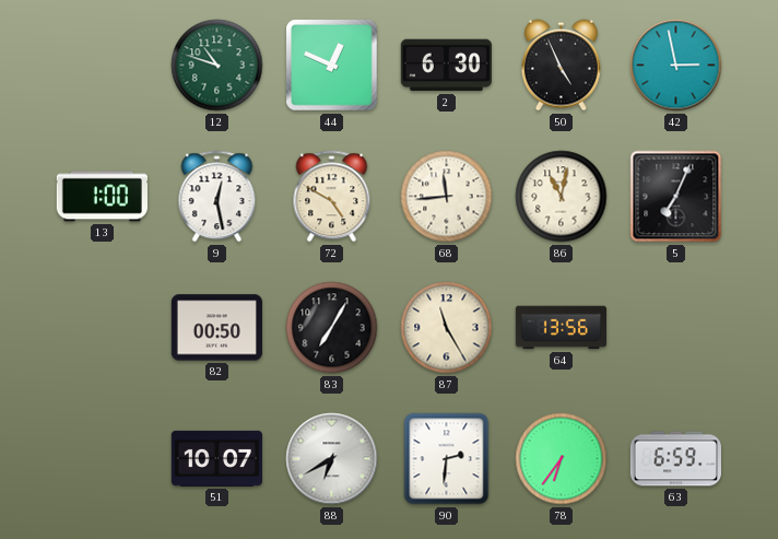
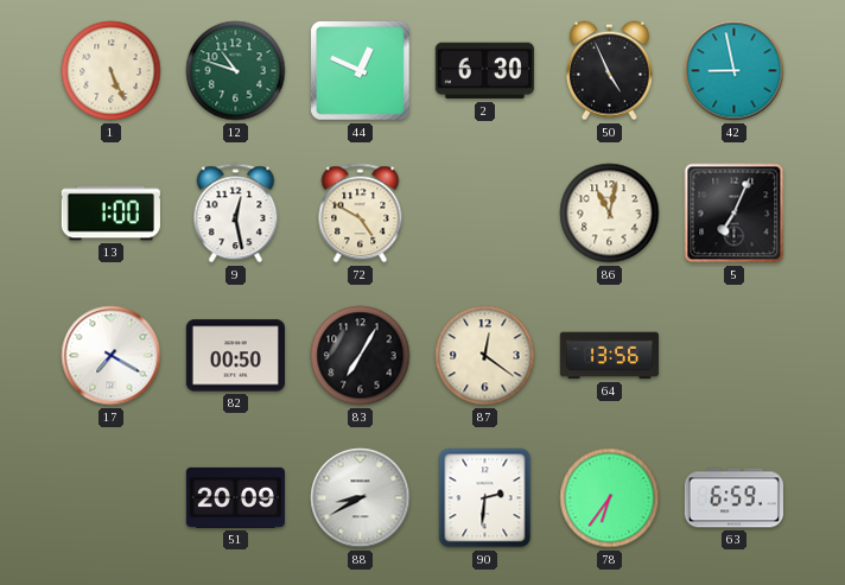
1: none -> 5:26 (112, 71)
42: 2:58 -> 8:58 (735, 71)
68: 11:44 -> none (447, 197)
17: none -> 7:20 (112, 356)
87: 11:25 -> 12:21 (485, 356)
51: 10:07 -> 20:09 (235, 497)
88: 6:40 -> 8:40 (361, 498)
